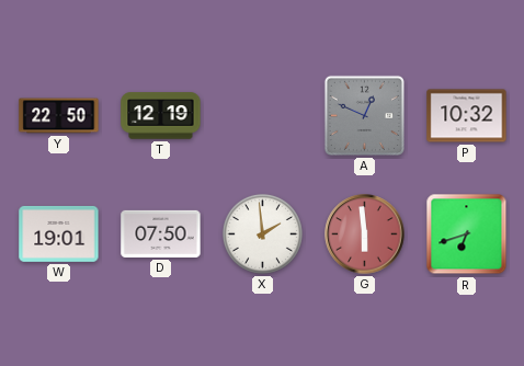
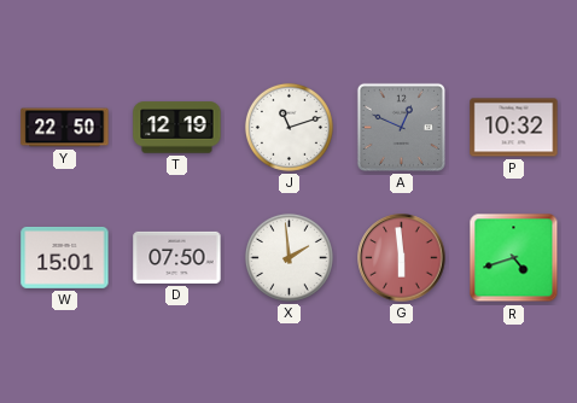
J: none -> 11:12 (288, 127)
W: 19:01 -> 15:01 (65, 257)
R: 6:42 -> 4:42 (514, 258)
